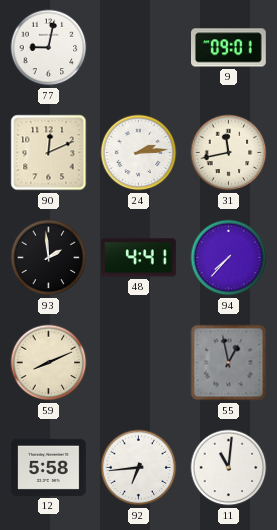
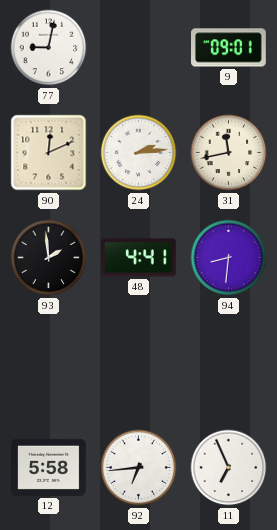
94: 7:37 -> 8:31 (229, 258)
59: 8:11 -> none (49, 363)
55: 12:58 -> none (229, 363)
11: 11:01 -> 6:56 (229, 468)
